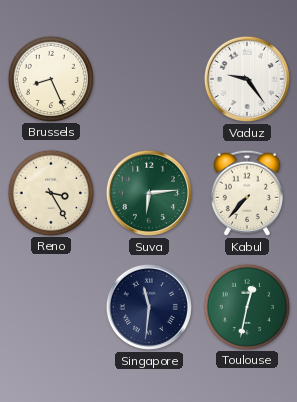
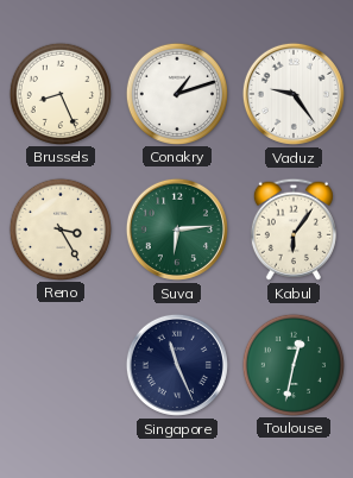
Conakry: none -> 1:12 (176, 93)
Kabul: 7:37 -> 6:06 (294, 229)
Singapore: 11:31 -> 11:26 (177, 365)
